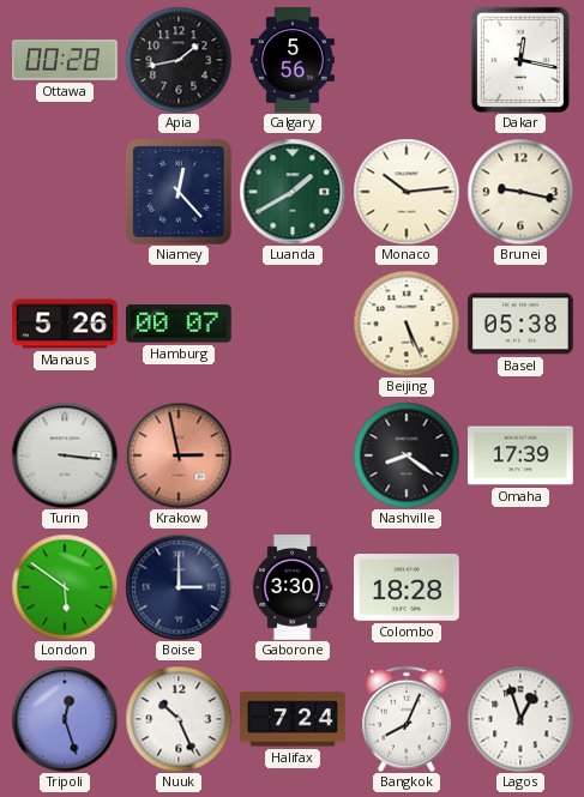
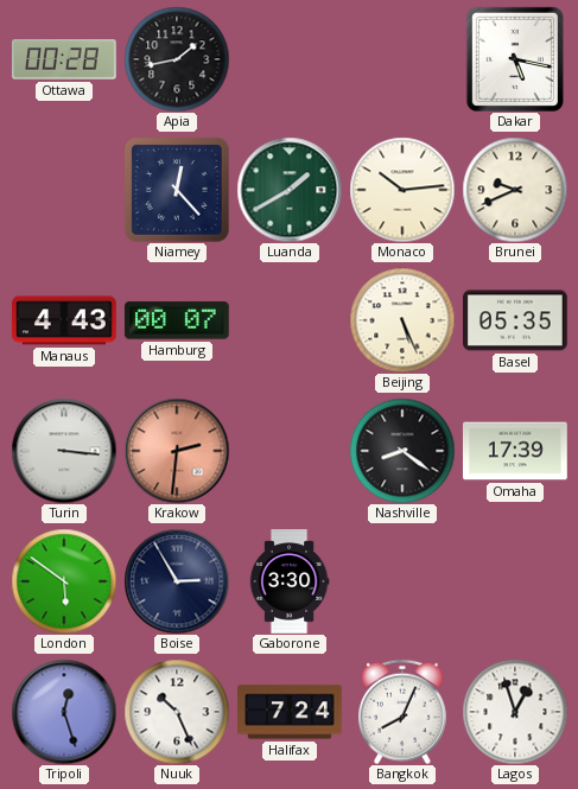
Calgary: 5:56 -> none (293, 60)
Dakar: 12:17 -> 5:17 (515, 59)
Brunei: 9:17 -> 9:41 (515, 190)
Manaus: 5:26 -> 4:43 (65, 320)
Basel: 05:38 -> 05:35 (516, 320)
Krakow: 2:58 -> 2:31 (177, 451)
Boise: 3:00 -> 2:55 (177, 581)
Colombo: 18:28 -> none (408, 587)
